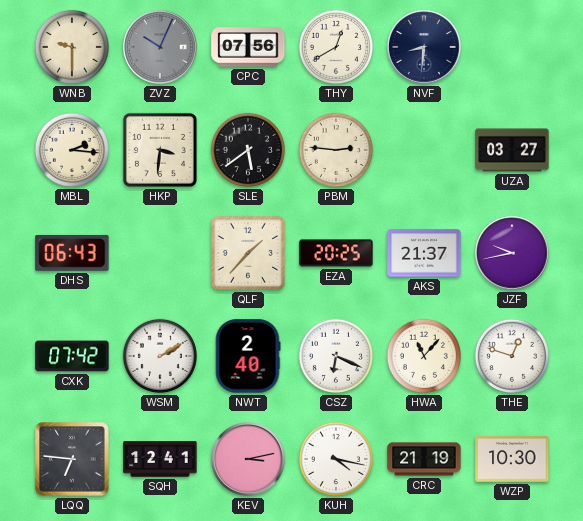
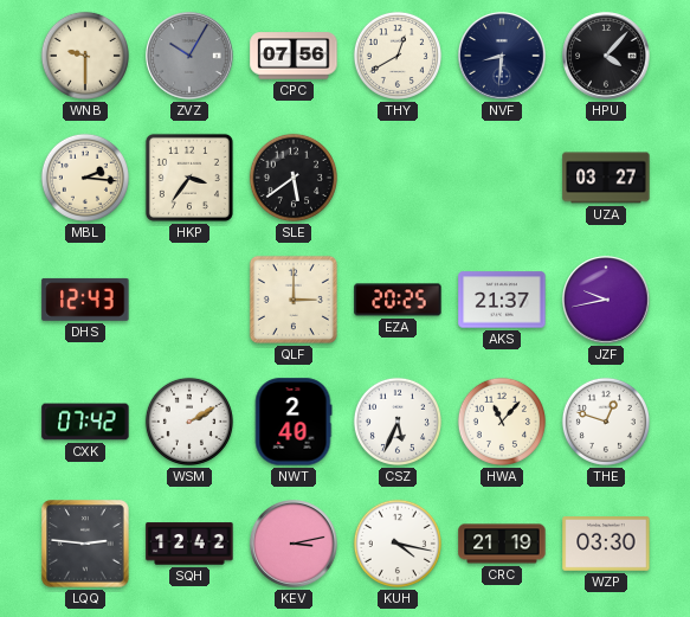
ZVZ: 10:04 -> 10:05 (189, 56)
HPU: none -> 4:07 (606, 56)
HKP: 3:31 -> 3:36 (189, 178)
PBM: 2:46 -> none (336, 150)
DHS: 06:43 -> 12:43 (85, 300)
QLF: 1:37 -> 3:00 (294, 300)
CSZ: 6:19 -> 5:34 (398, 422)
LQQ: 6:46 -> 2:46 (85, 544)
SQH: 12:41 -> 12:42 (189, 544)
WZP: 10:30 -> 03:30 (606, 545)
